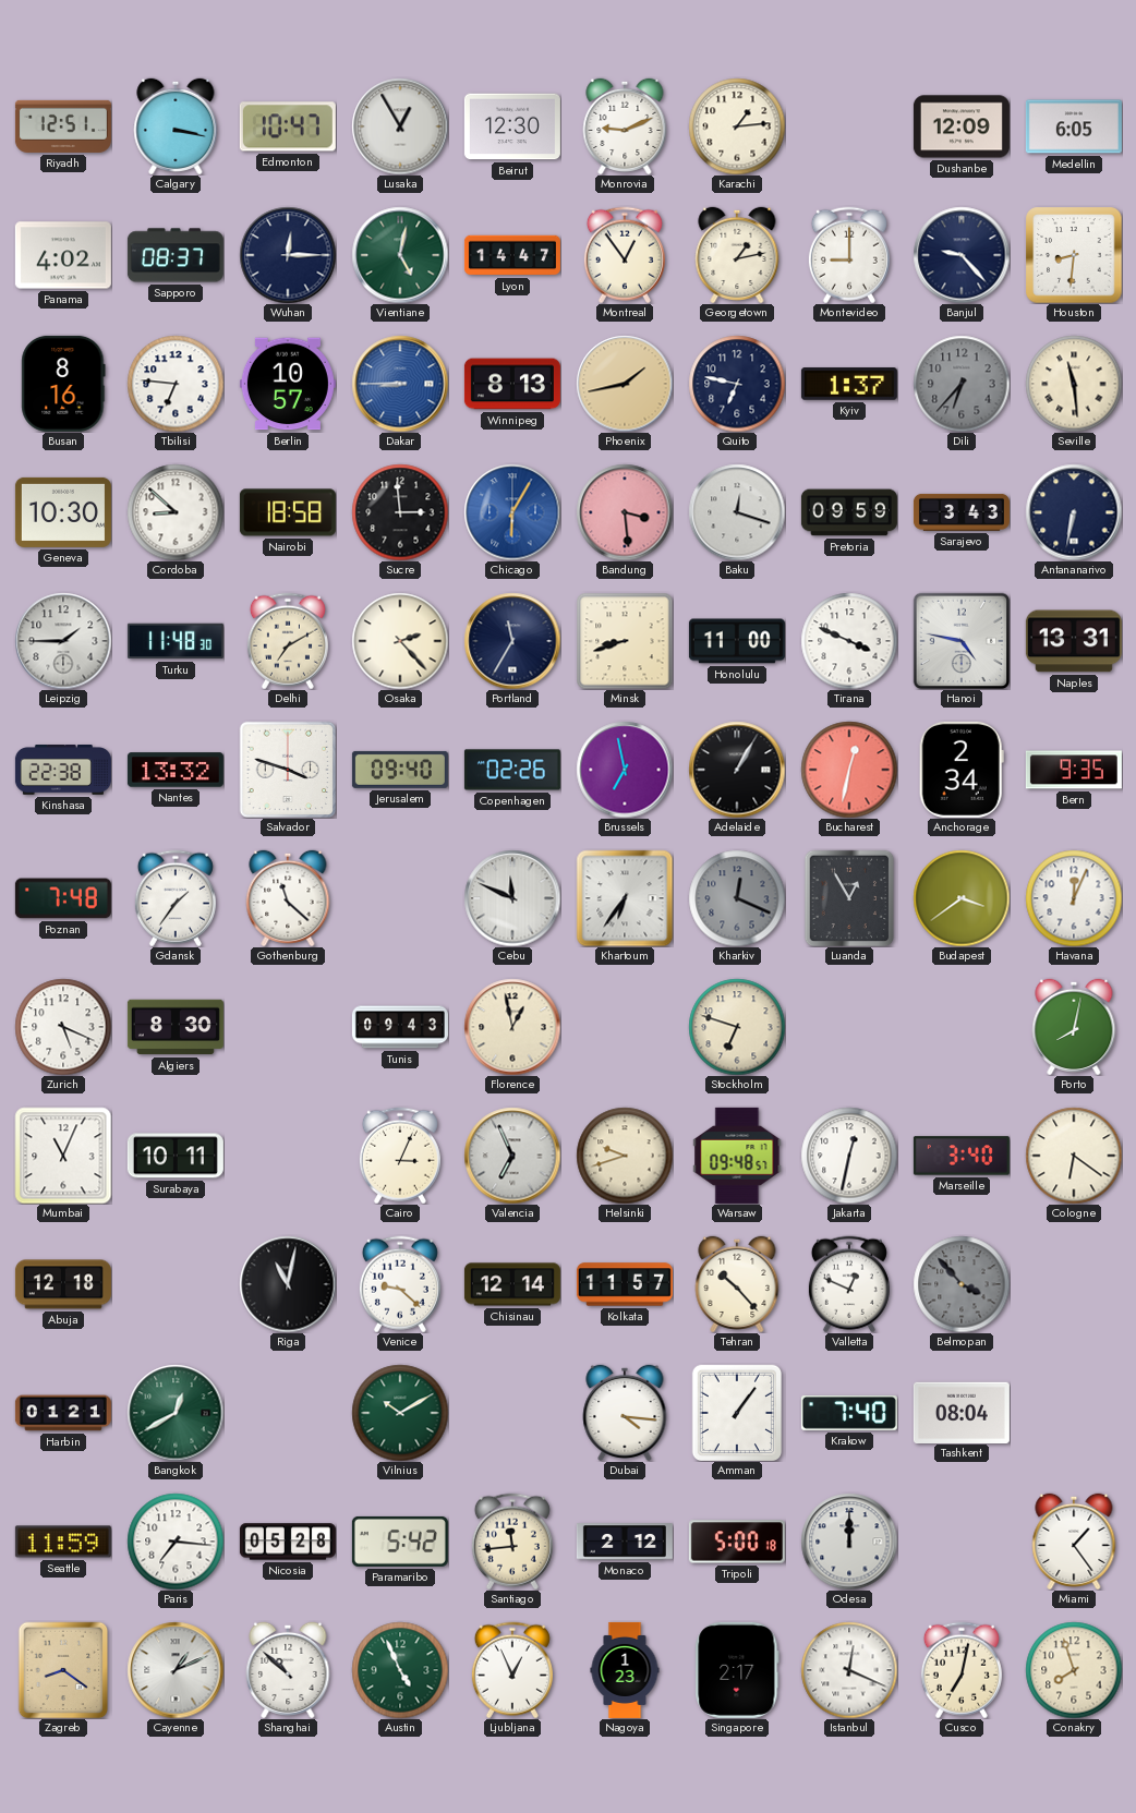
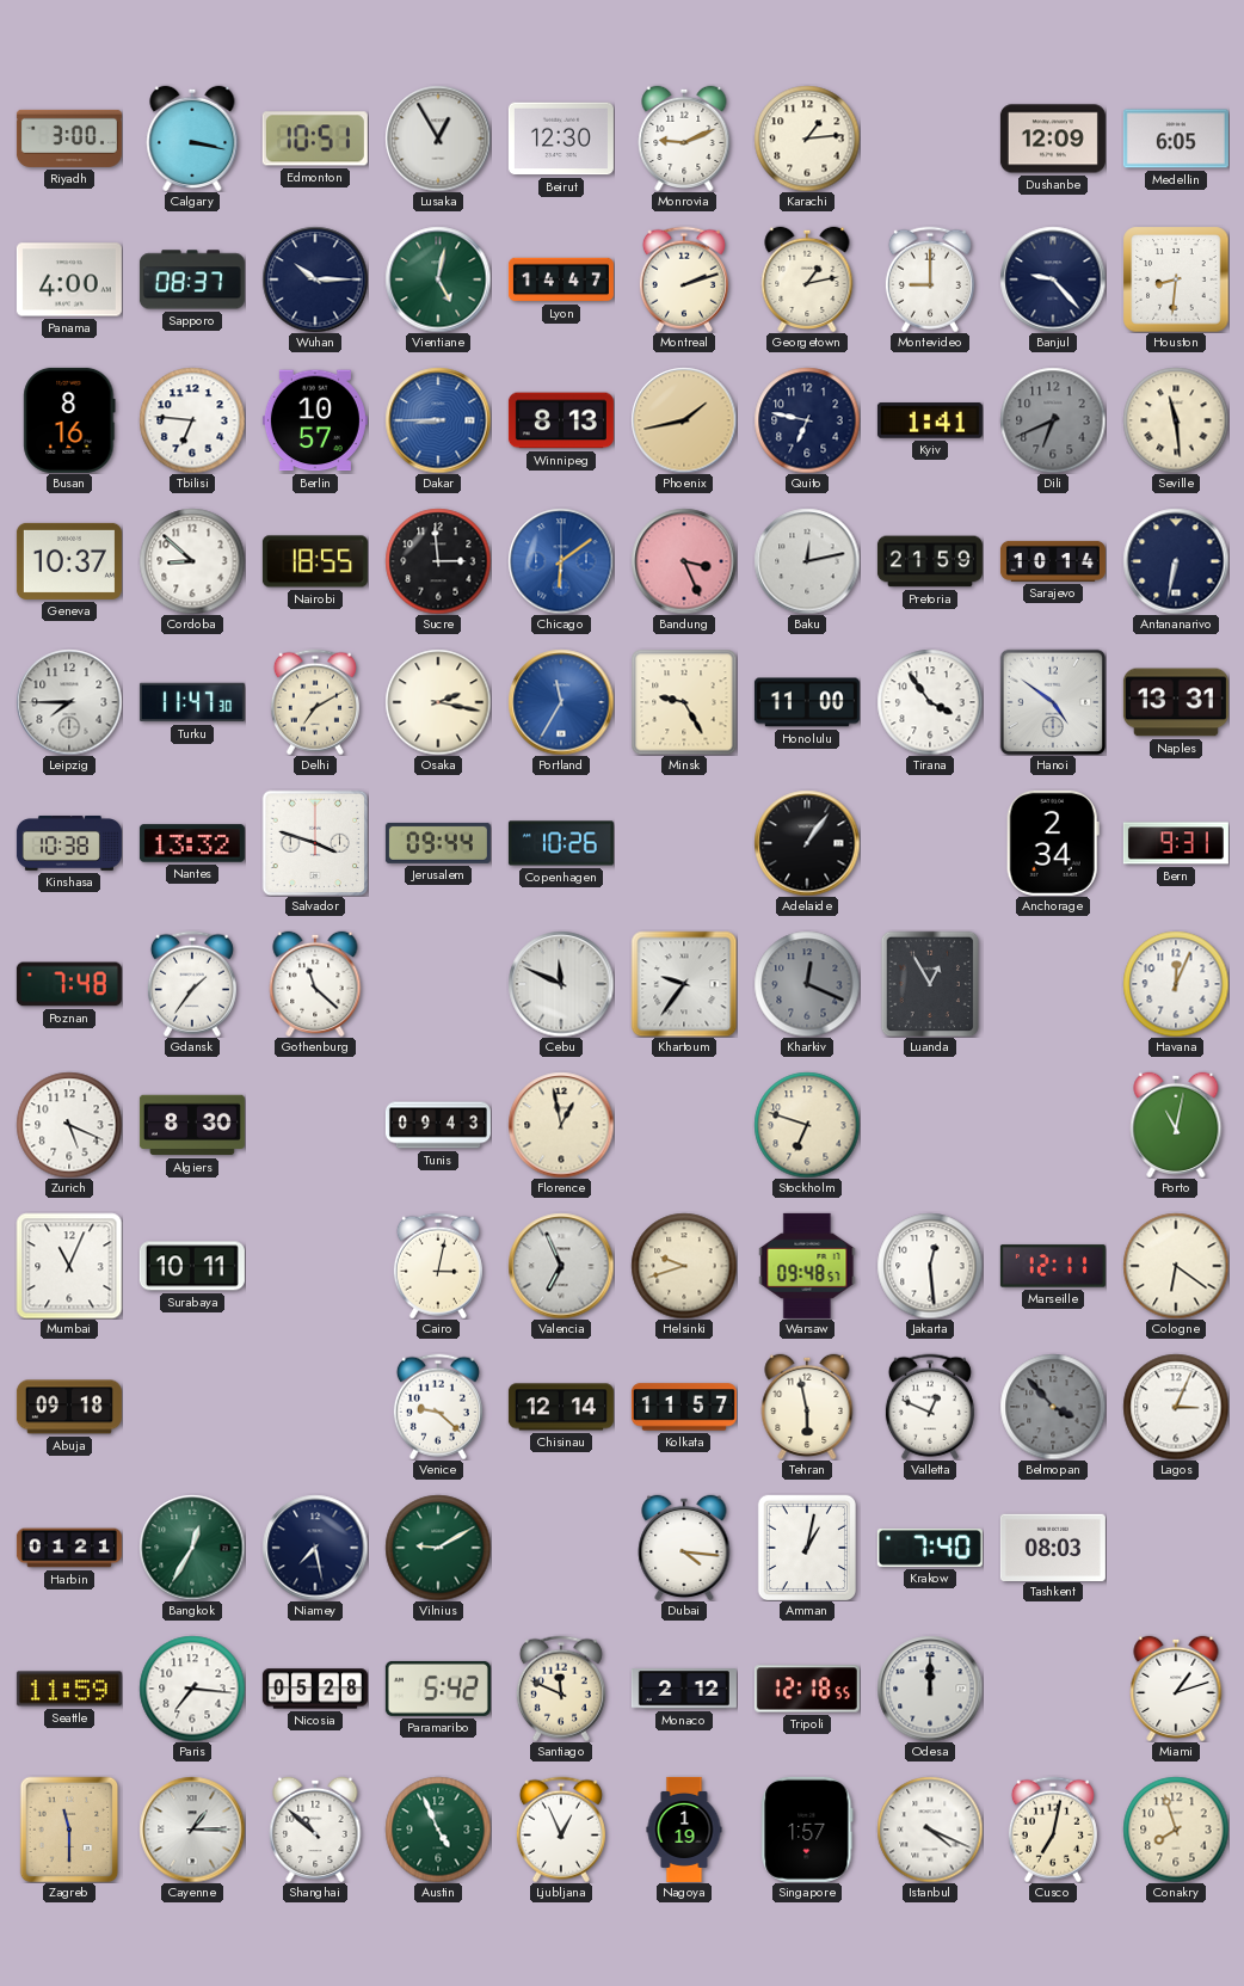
Riyadh: 12:51 -> 3:00 (69, 139)
Edmonton: 10:47 -> 10:51 (315, 139)
Panama: 4:02 -> 4:00 (69, 279)
Wuhan: 12:15 -> 10:15 (315, 279)
Montreal: 12:54 -> 2:12 (684, 279)
Kyiv: 1:37 -> 1:41 (930, 420)
Dili: 6:37 -> 6:41 (1053, 420)
Geneva: 10:30 -> 10:37 (69, 561)
Nairobi: 18:58 -> 18:55 (315, 561)
Chicago: 6:05 -> 6:09 (561, 561)
Bandung: 3:29 -> 3:26 (684, 561)
Baku: 12:18 -> 12:13 (807, 561)
Pretoria: 09:59 -> 21:59 (930, 561)
Sarajevo: 3:43 -> 10:14 (1053, 561)
Leipzig: 1:45 -> 7:45 (69, 702)
Turku: 11:48 -> 11:47 (192, 702)
Osaka: 2:23 -> 2:17 (438, 702)
Portland dial: navy -> blue (561, 702)
Minsk: 8:42 -> 9:25 (684, 702)
Tirana: 3:49 -> 3:54 (930, 702)
Hanoi: 4:47 -> 4:51 (1053, 702)
Kinshasa: 22:38 -> 10:38 (69, 844)
Jerusalem: 09:40 -> 09:44 (438, 843)
Copenhagen: 02:26 -> 10:26 (561, 843)
Brussels: 6:58 -> none (625, 770)
Adelaide: 1:05 -> 1:06 (807, 843)
Bucharest: 12:32 -> none (849, 770)
Bern: 9:35 -> 9:31 (1176, 843)
Khartoum: 6:36 -> 9:36 (684, 984)
Budapest: 3:39 -> none (962, 898)
Porto: 8:02 -> 11:02 (1176, 1124)
Cairo: 3:04 -> 3:02 (438, 1266)
Jakarta: 12:32 -> 12:29 (930, 1266)
Marseille: 3:40 -> 12:11 (1053, 1266)
Abuja: 12:18 -> 09:18 (69, 1407)
Riga: 11:02 -> none (288, 1284)
Tehran: 10:23 -> 5:58 (807, 1406)
Lagos: none -> 3:04 (1176, 1407)
Bangkok: 12:40 -> 12:35 (192, 1548)
Niamey: none -> 7:28 (315, 1548)
Vilnius: 10:10 -> 9:10 (438, 1548)
Amman: 1:06 -> 1:02 (806, 1547)
Tashkent: 08:04 -> 08:03 (1053, 1547)
Santiago: 11:44 -> 11:49 (561, 1689)
Tripoli: 5:00 -> 12:18 (807, 1689)
Miami: 1:24 -> 1:12 (1176, 1687)
Zagreb: 8:21 -> 11:30 (69, 1830)
Cayenne: 1:11 -> 1:15 (192, 1830)
Nagoya: 1:23 -> 1:19 (684, 1830)
Singapore: 2:17 -> 1:57 (807, 1830)
Istanbul: 12:19 -> 4:19 (930, 1830)
